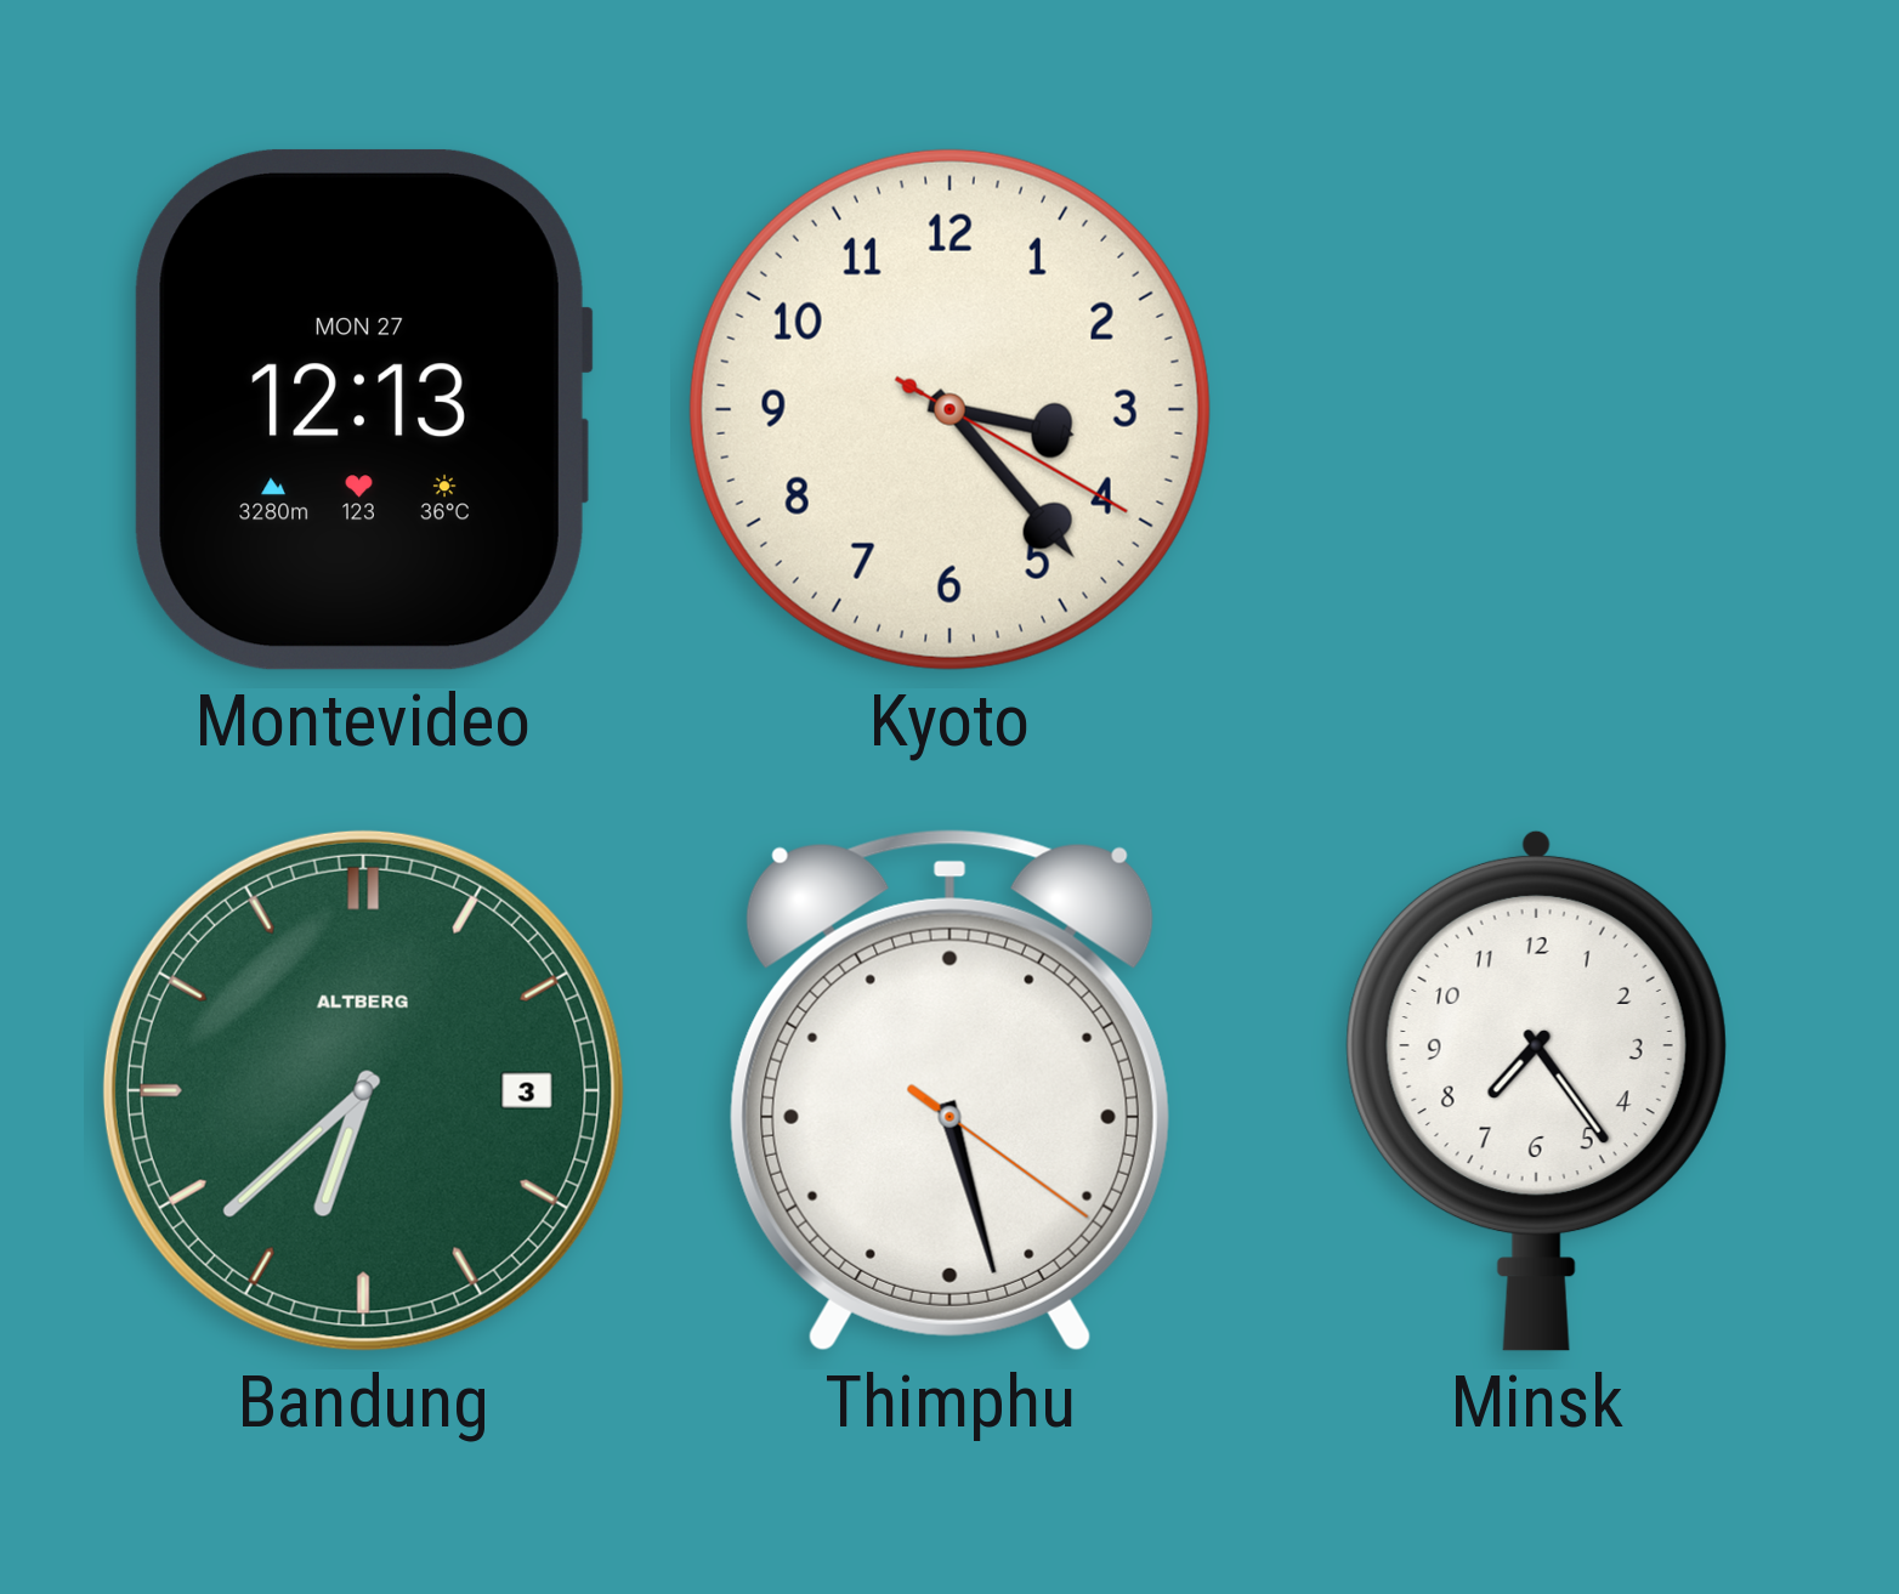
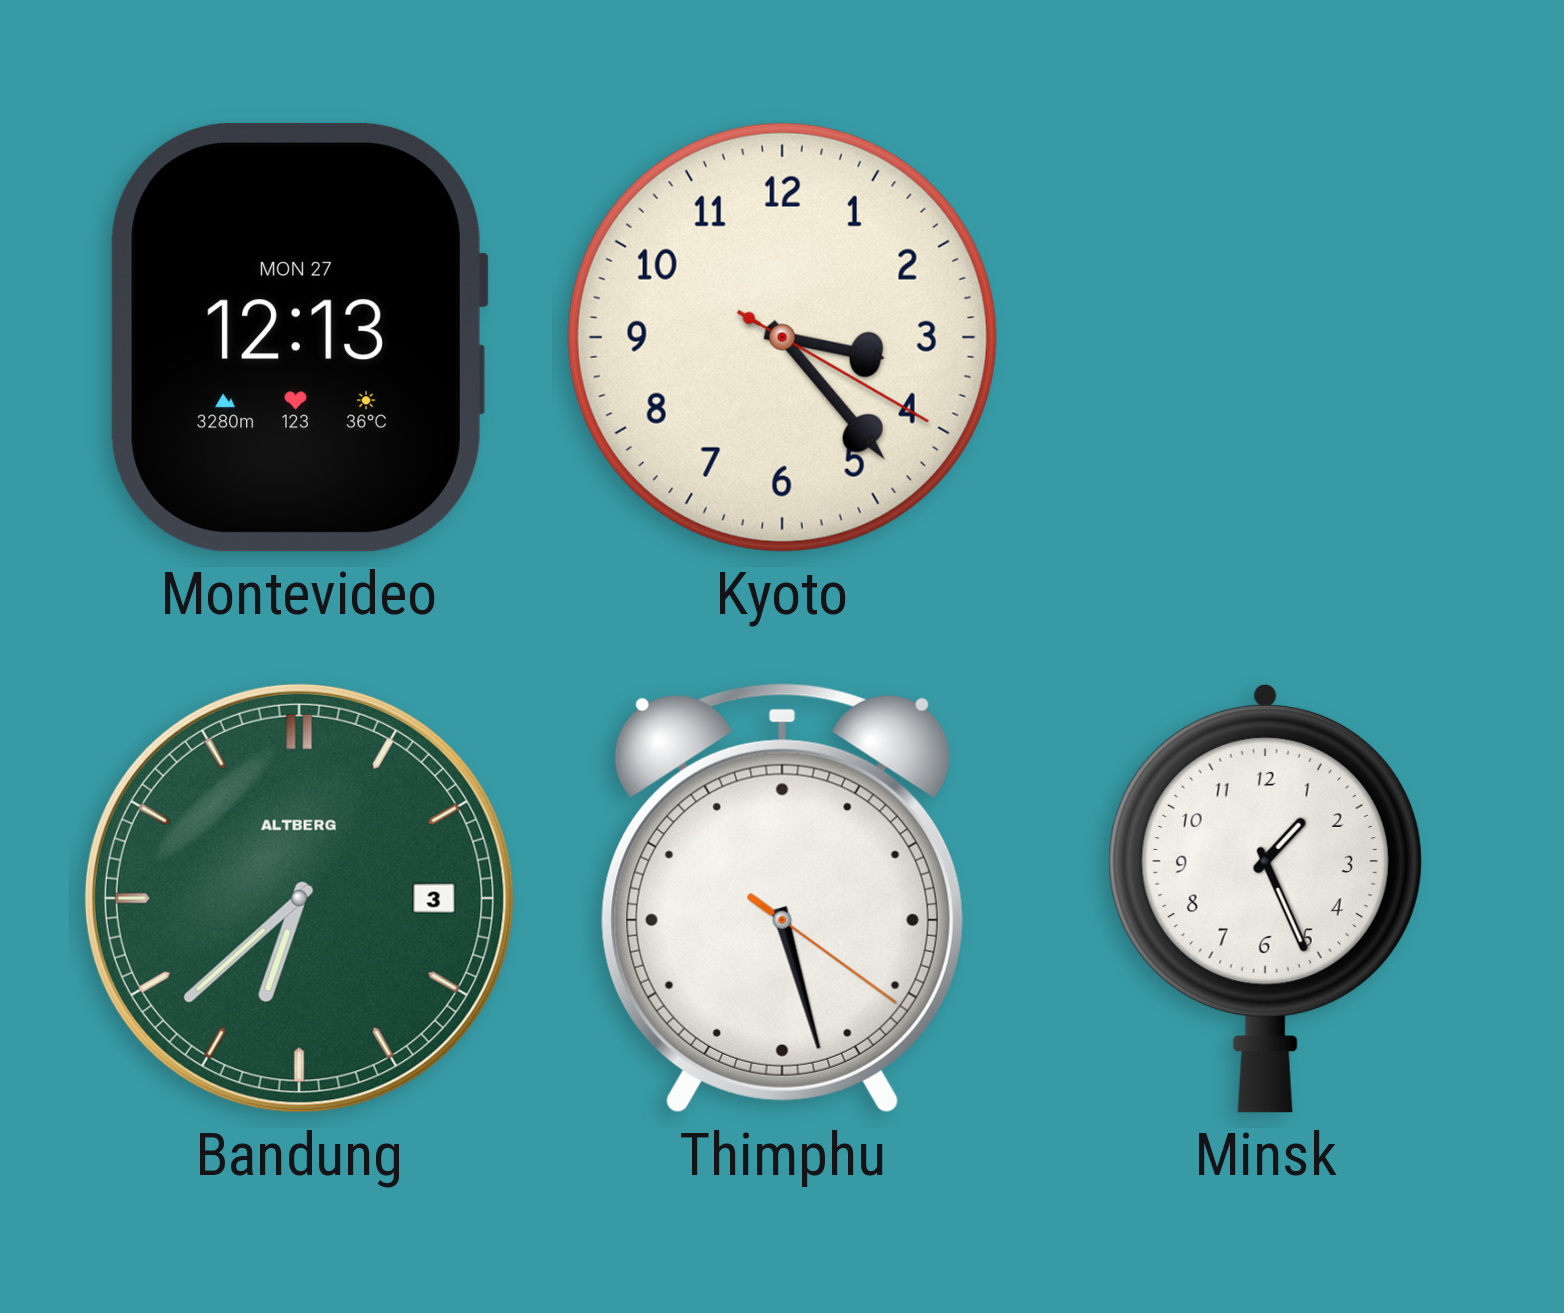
Minsk: 7:24 -> 1:26 (1265, 898)
